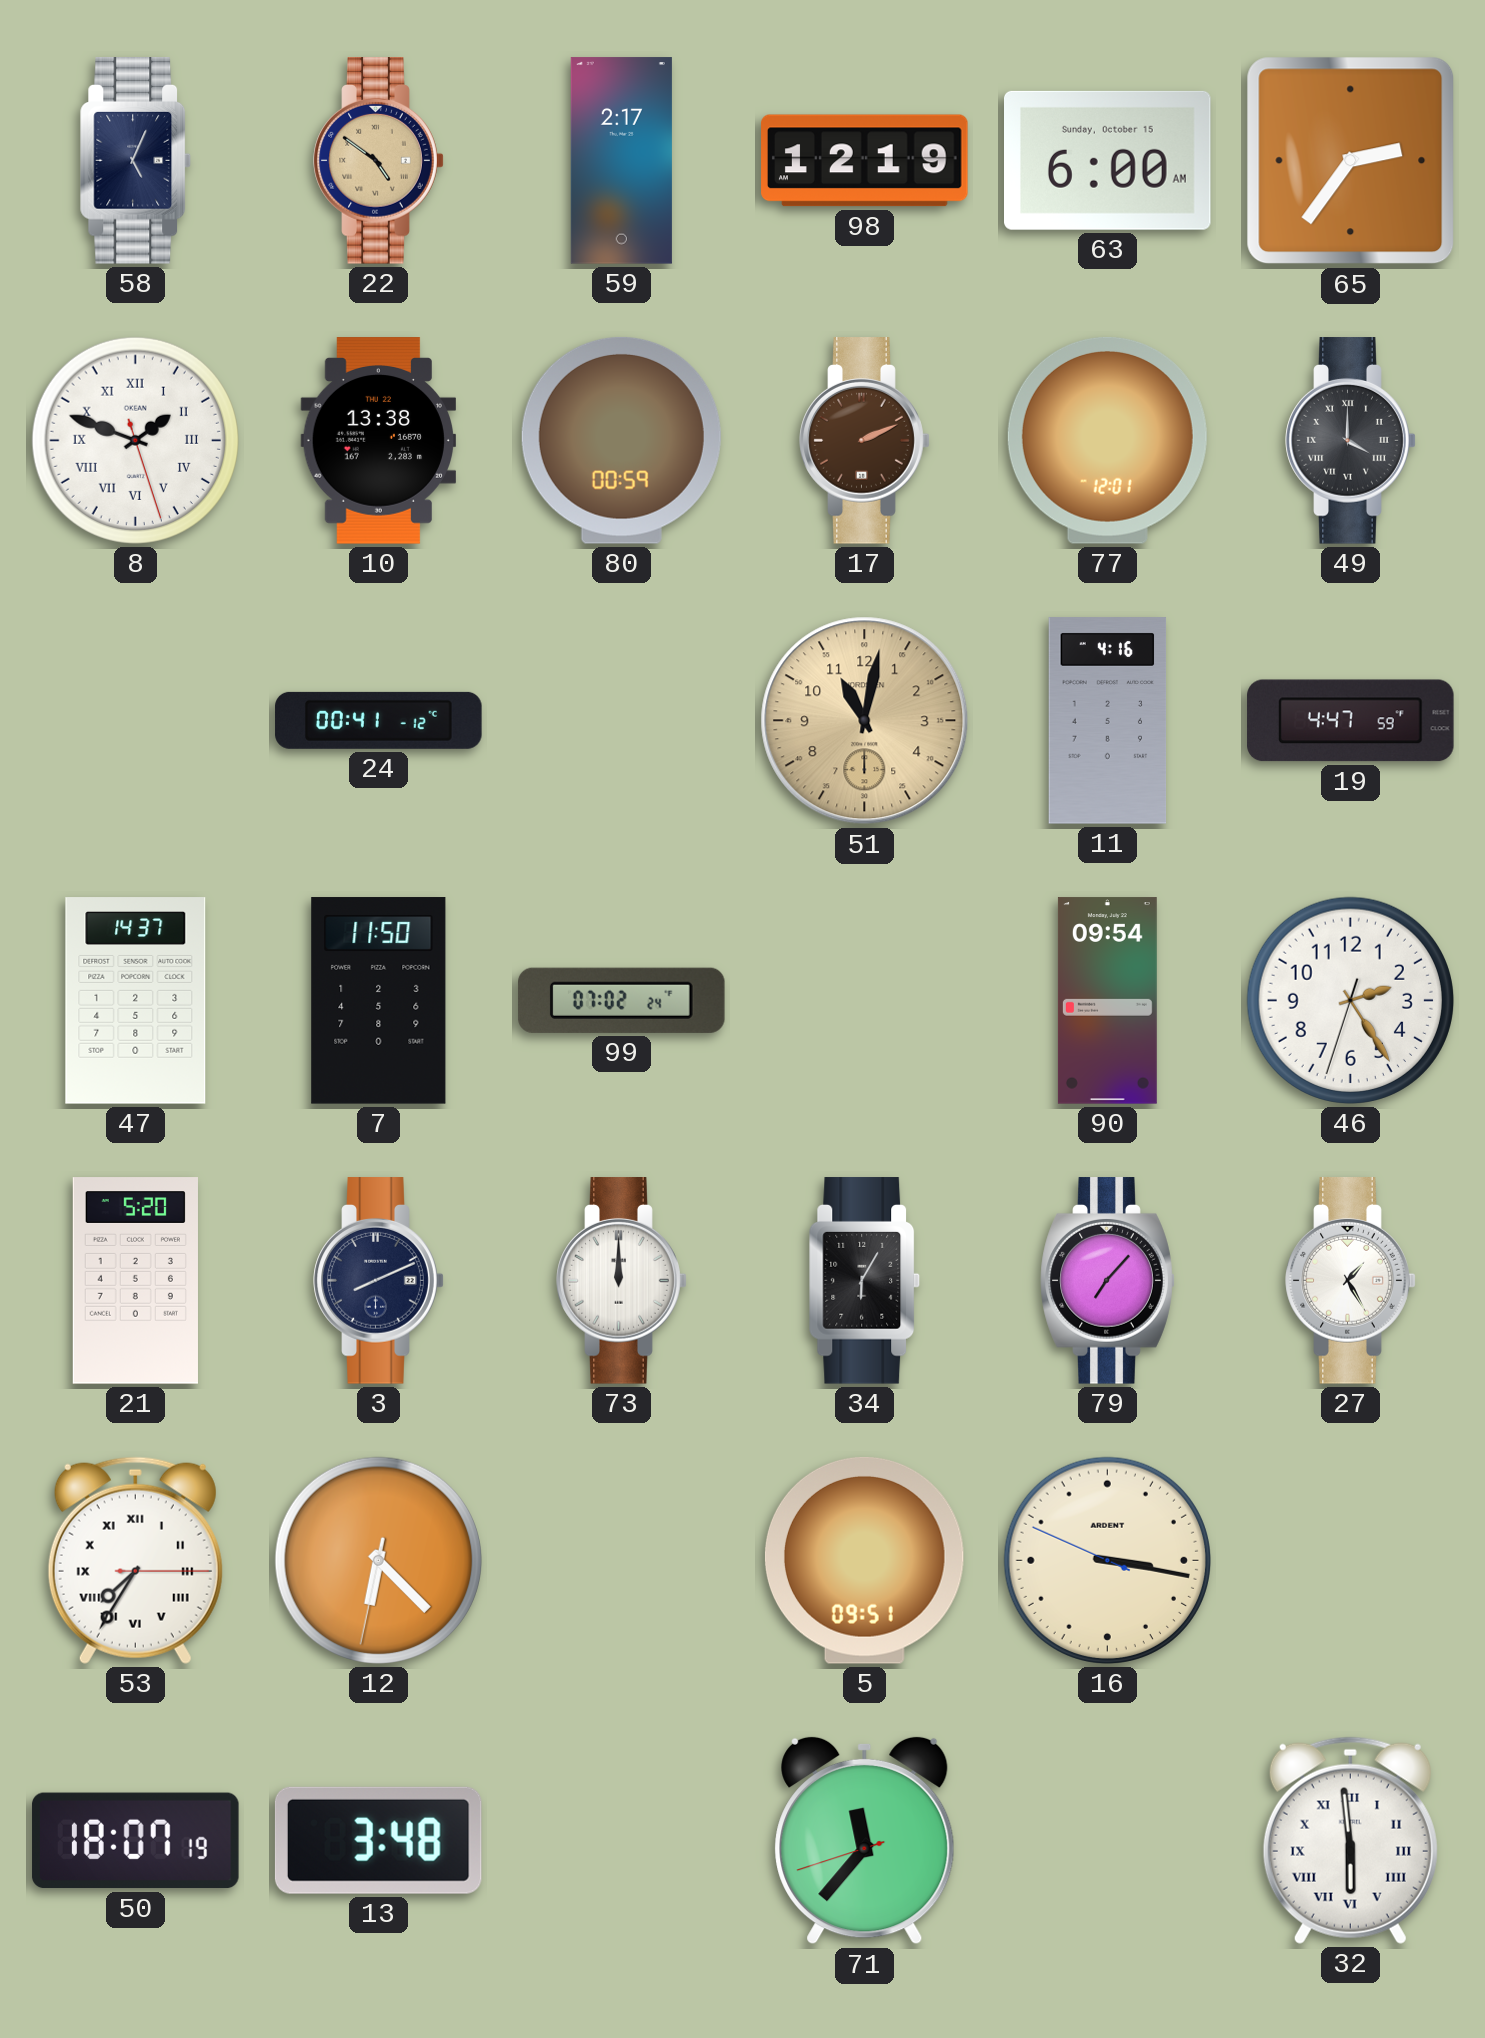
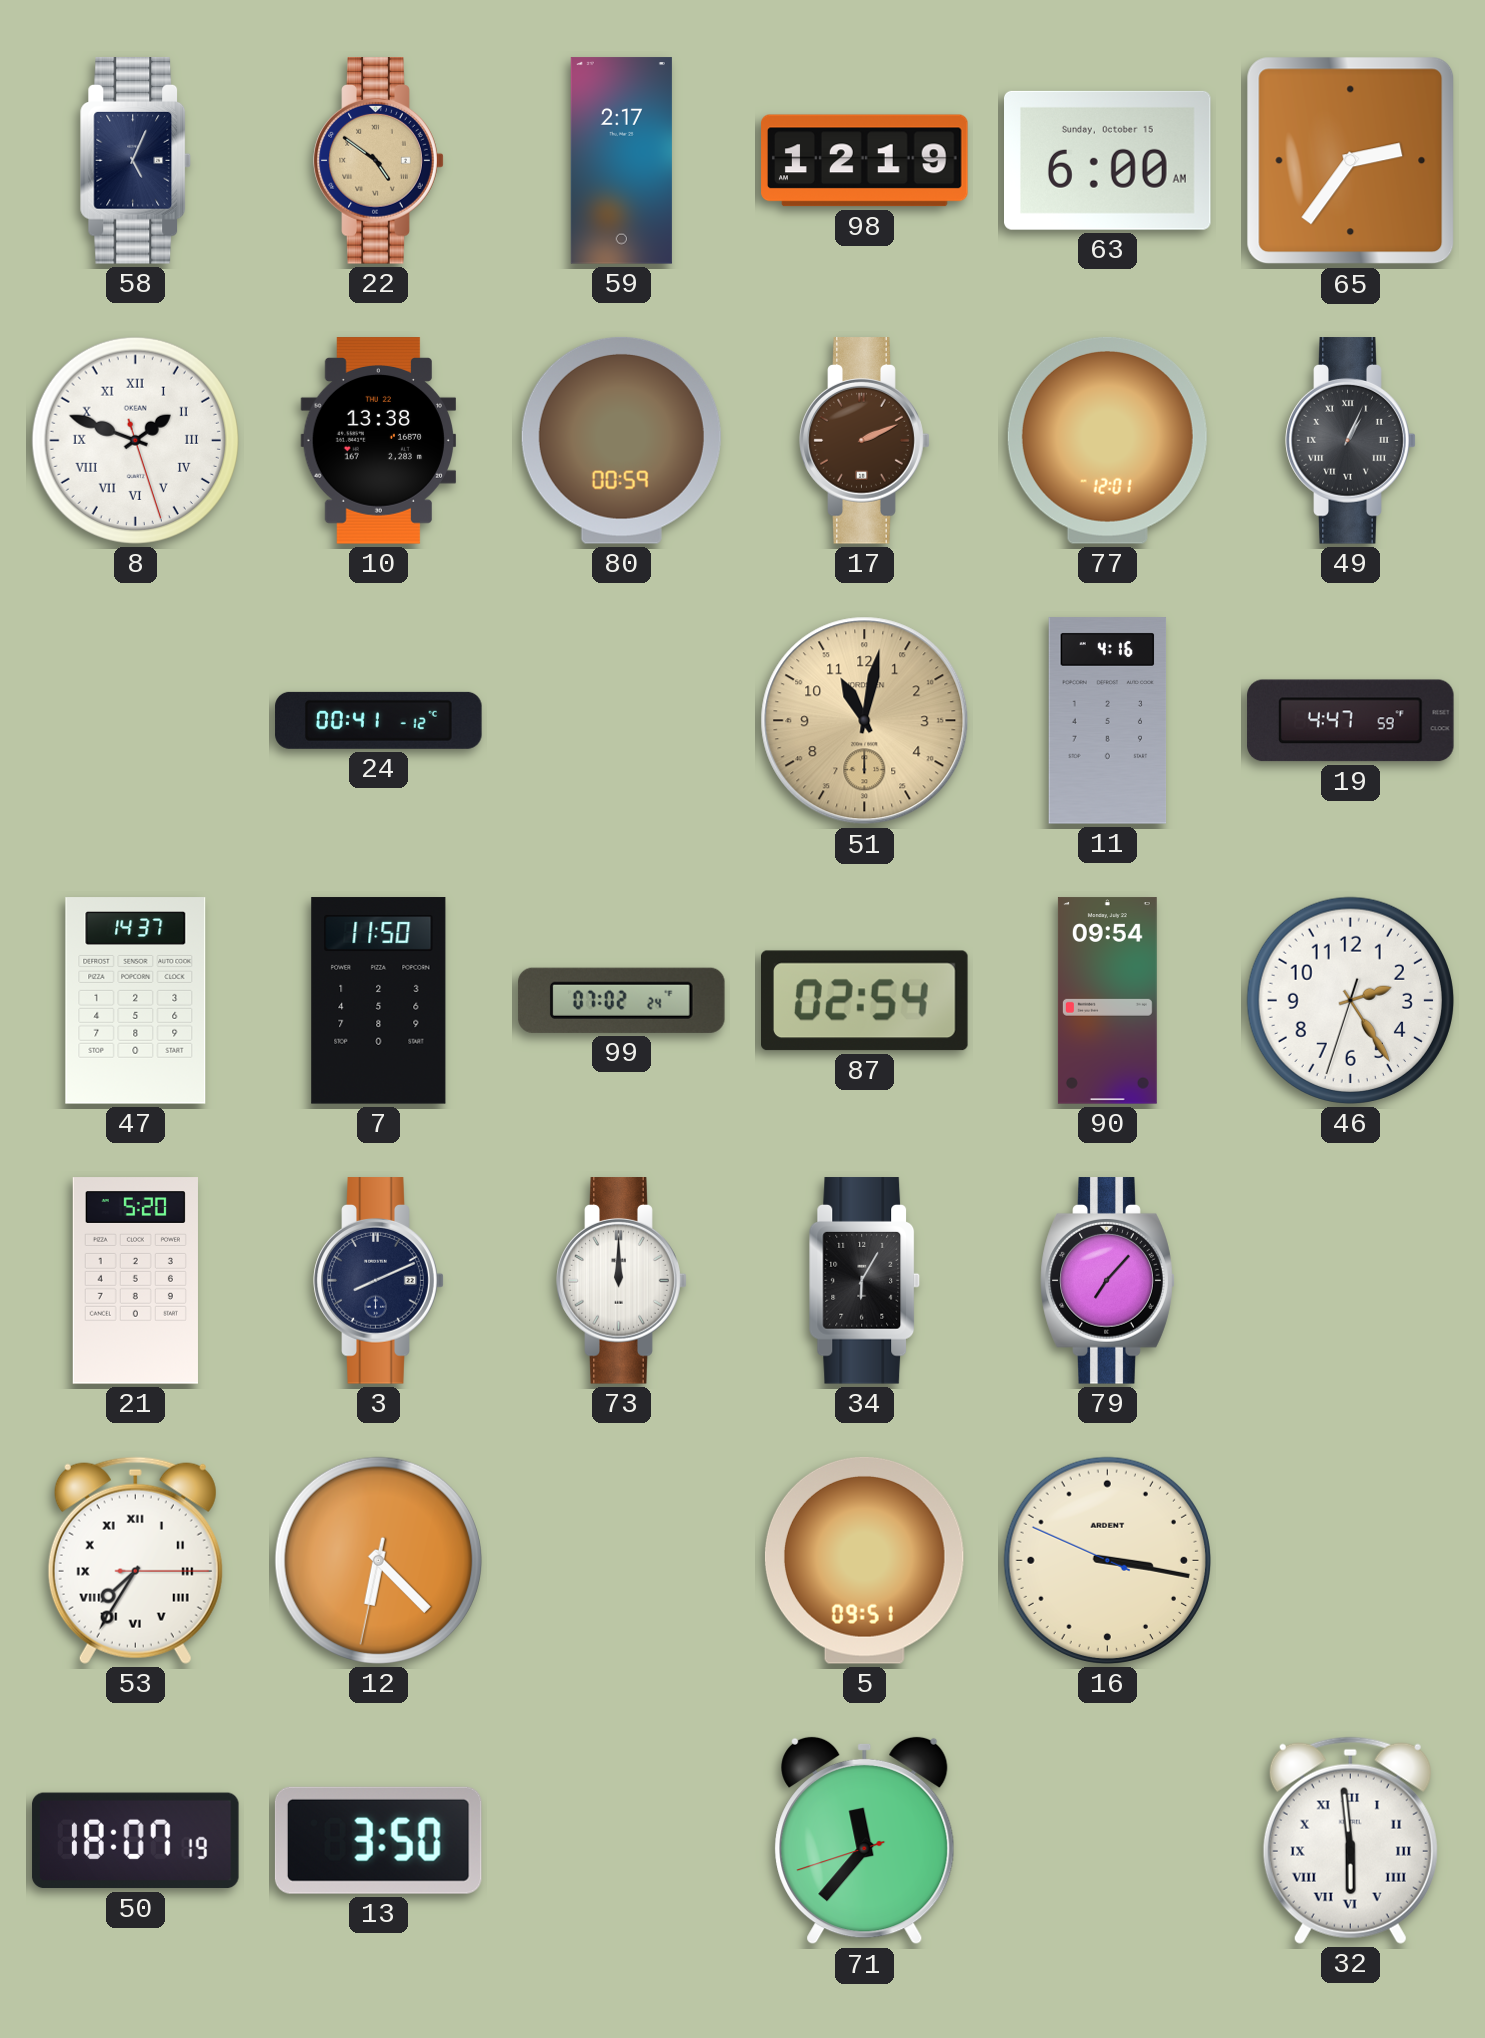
49: 4:00 -> 1:04 (1351, 441)
87: none -> 02:54 (865, 1001)
27: 1:25 -> none (1351, 1281)
13: 3:48 -> 3:50 (378, 1840)
